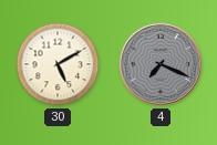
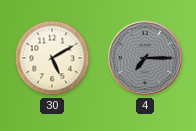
4: 7:19 -> 7:15 (145, 58)
